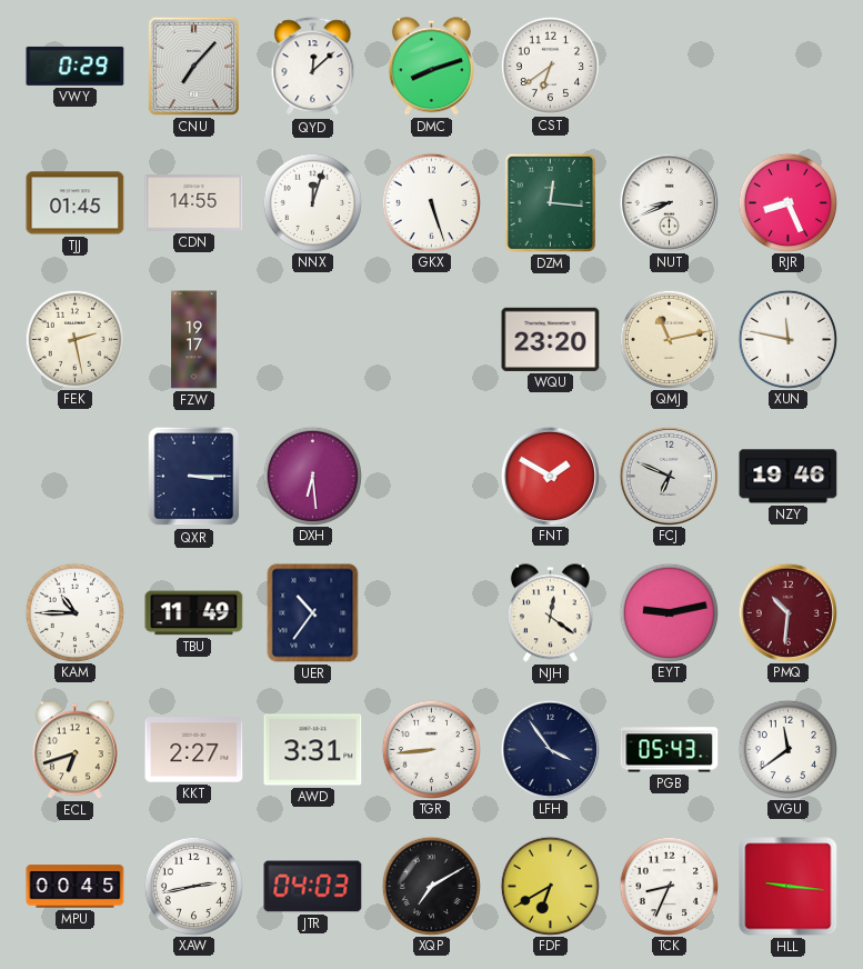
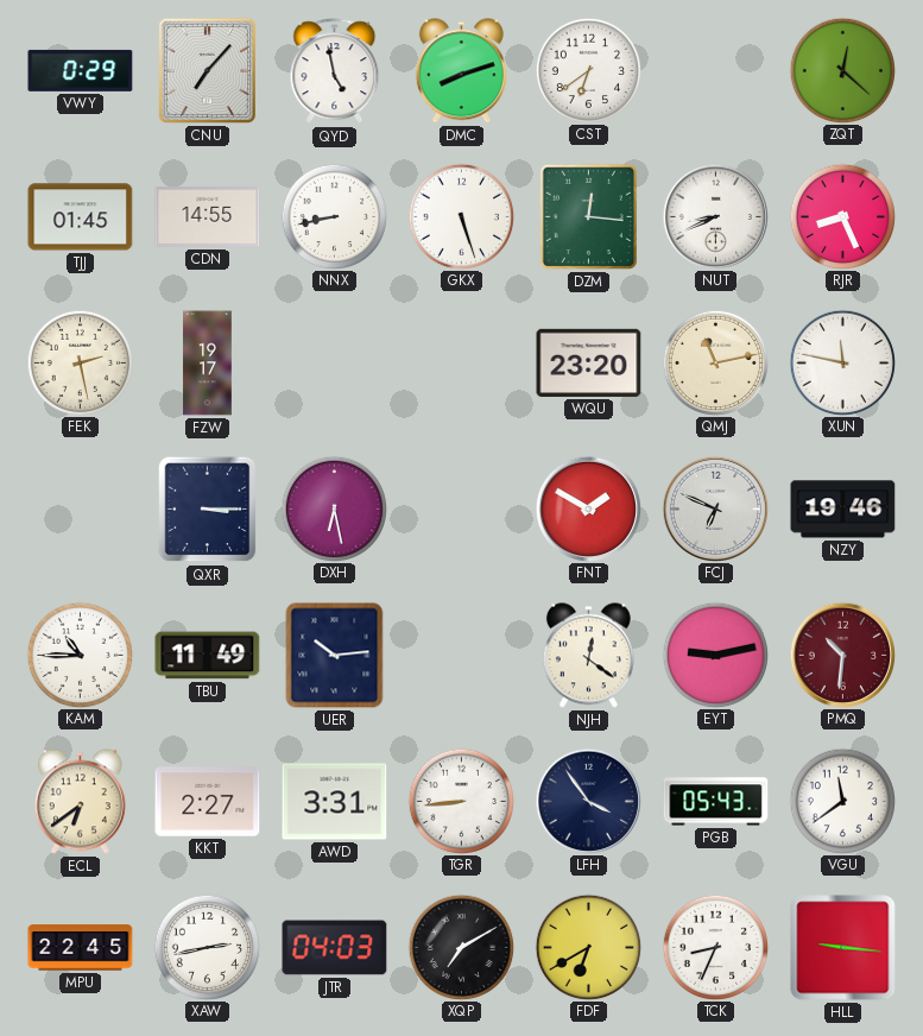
QYD: 12:08 -> 4:58 (335, 71)
ZQT: none -> 12:22 (842, 70)
NNX: 12:03 -> 8:43 (334, 216)
DXH: 6:29 -> 6:28 (334, 508)
UER: 10:36 -> 10:14 (335, 656)
ECL: 6:42 -> 6:39 (80, 802)
MPU: 00:45 -> 22:45 (81, 948)
